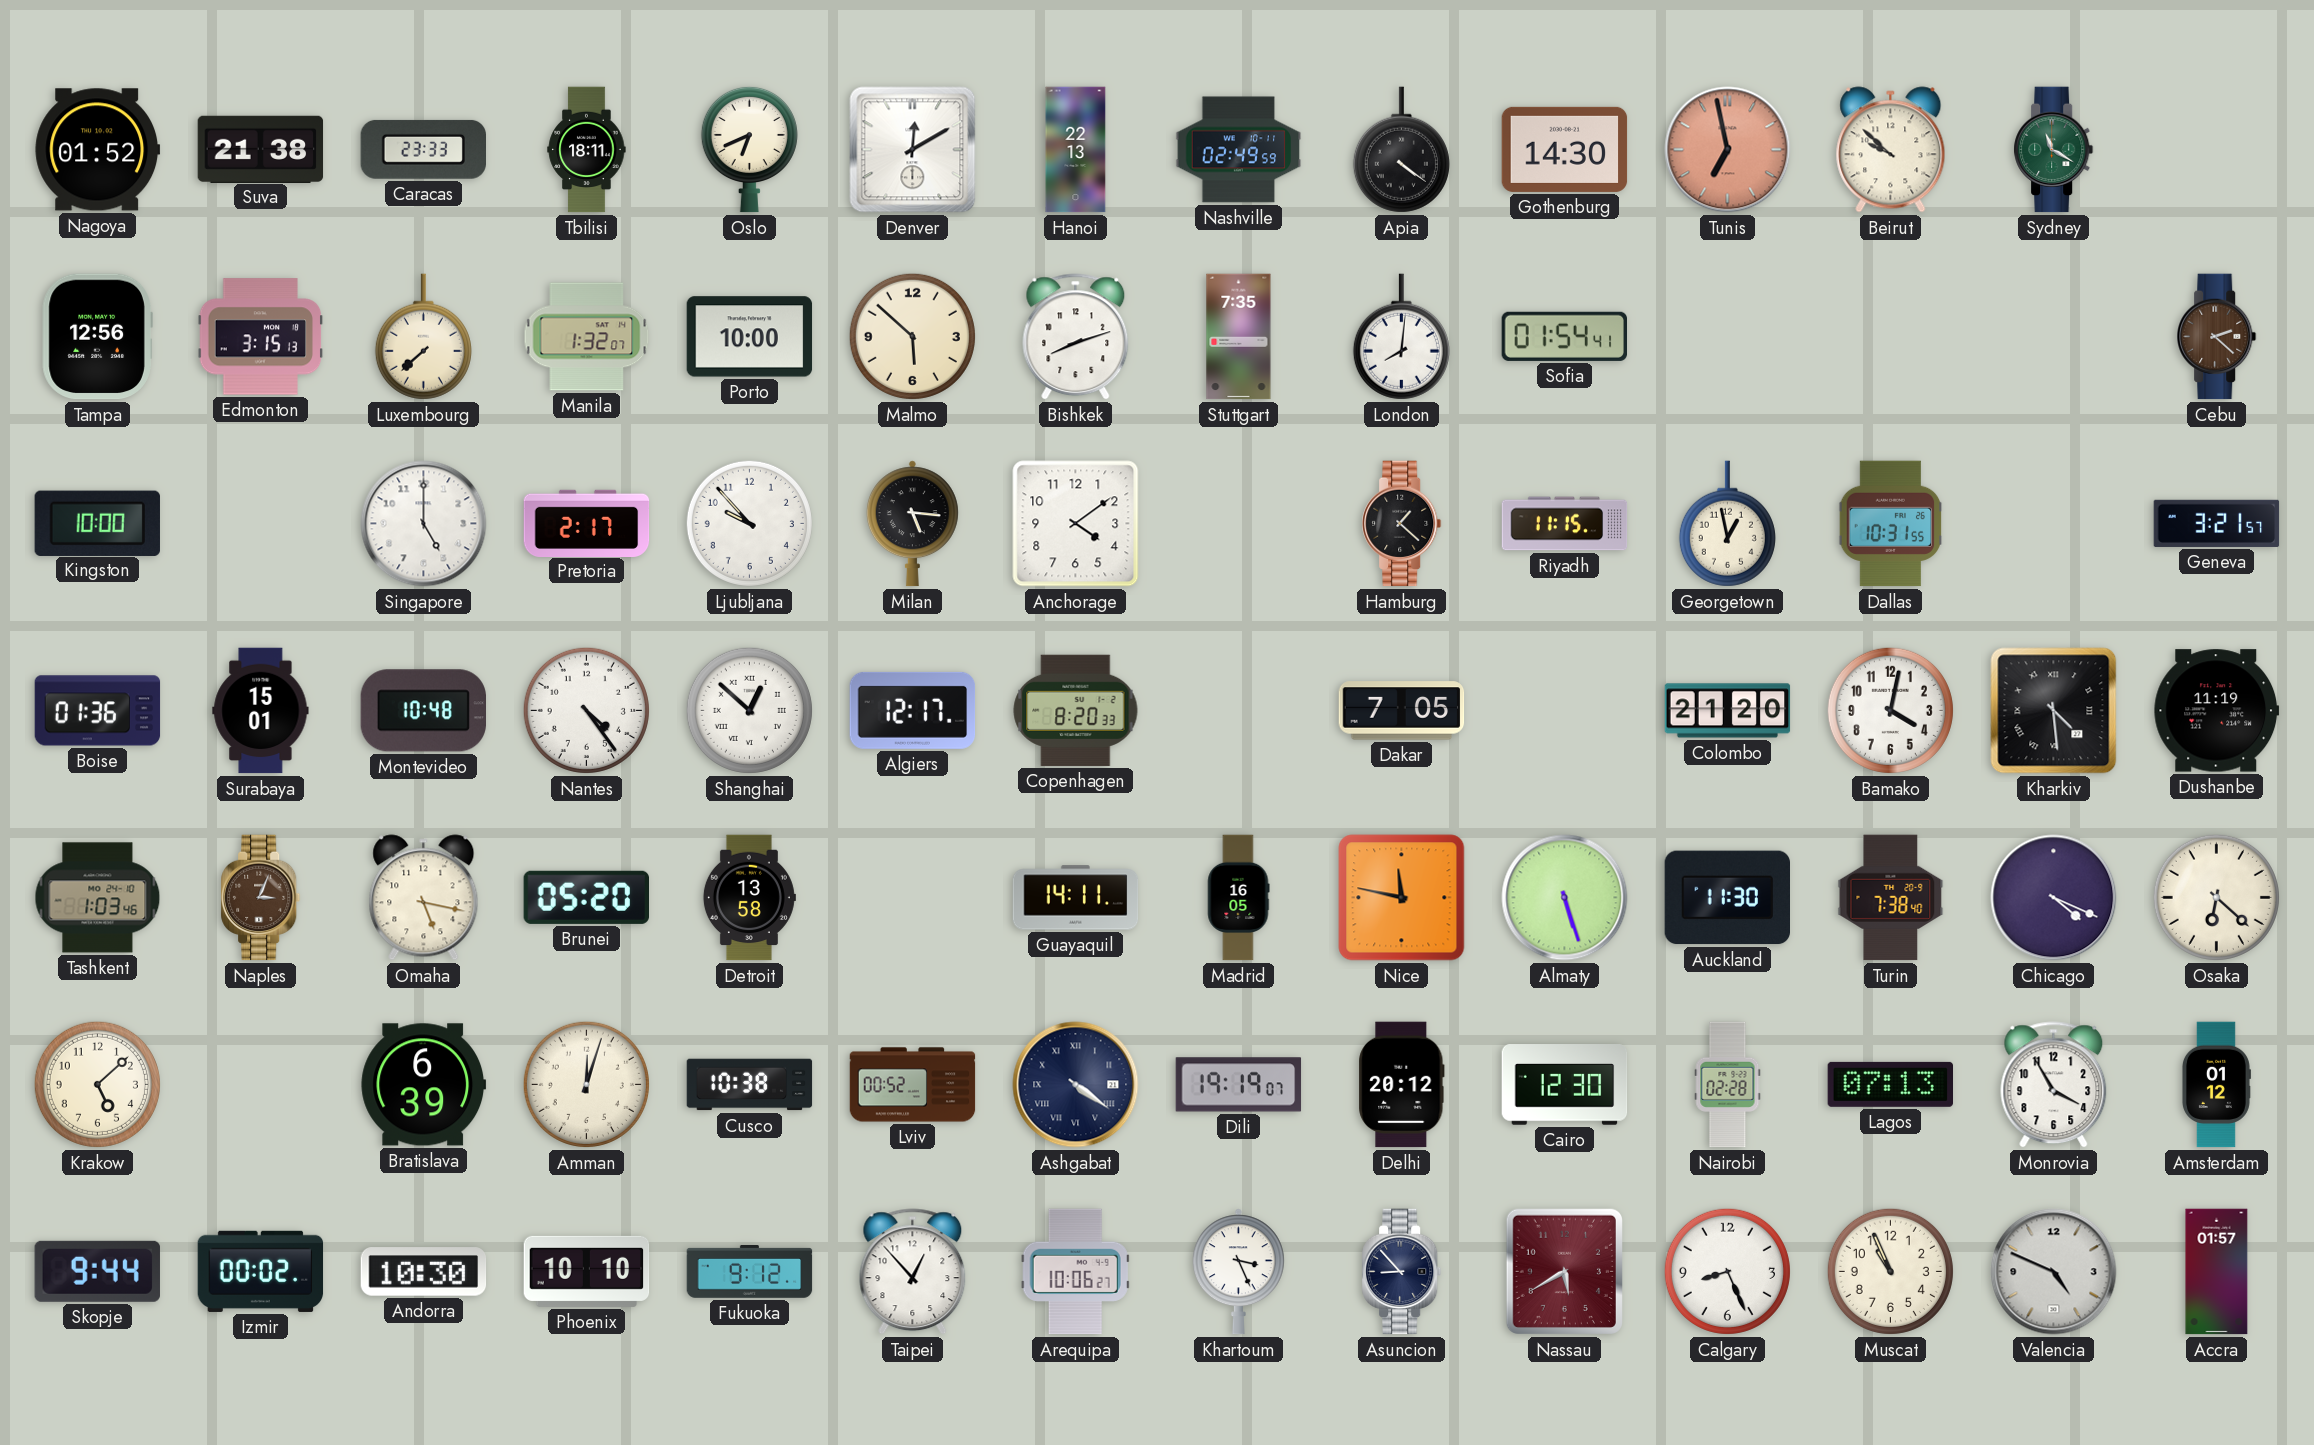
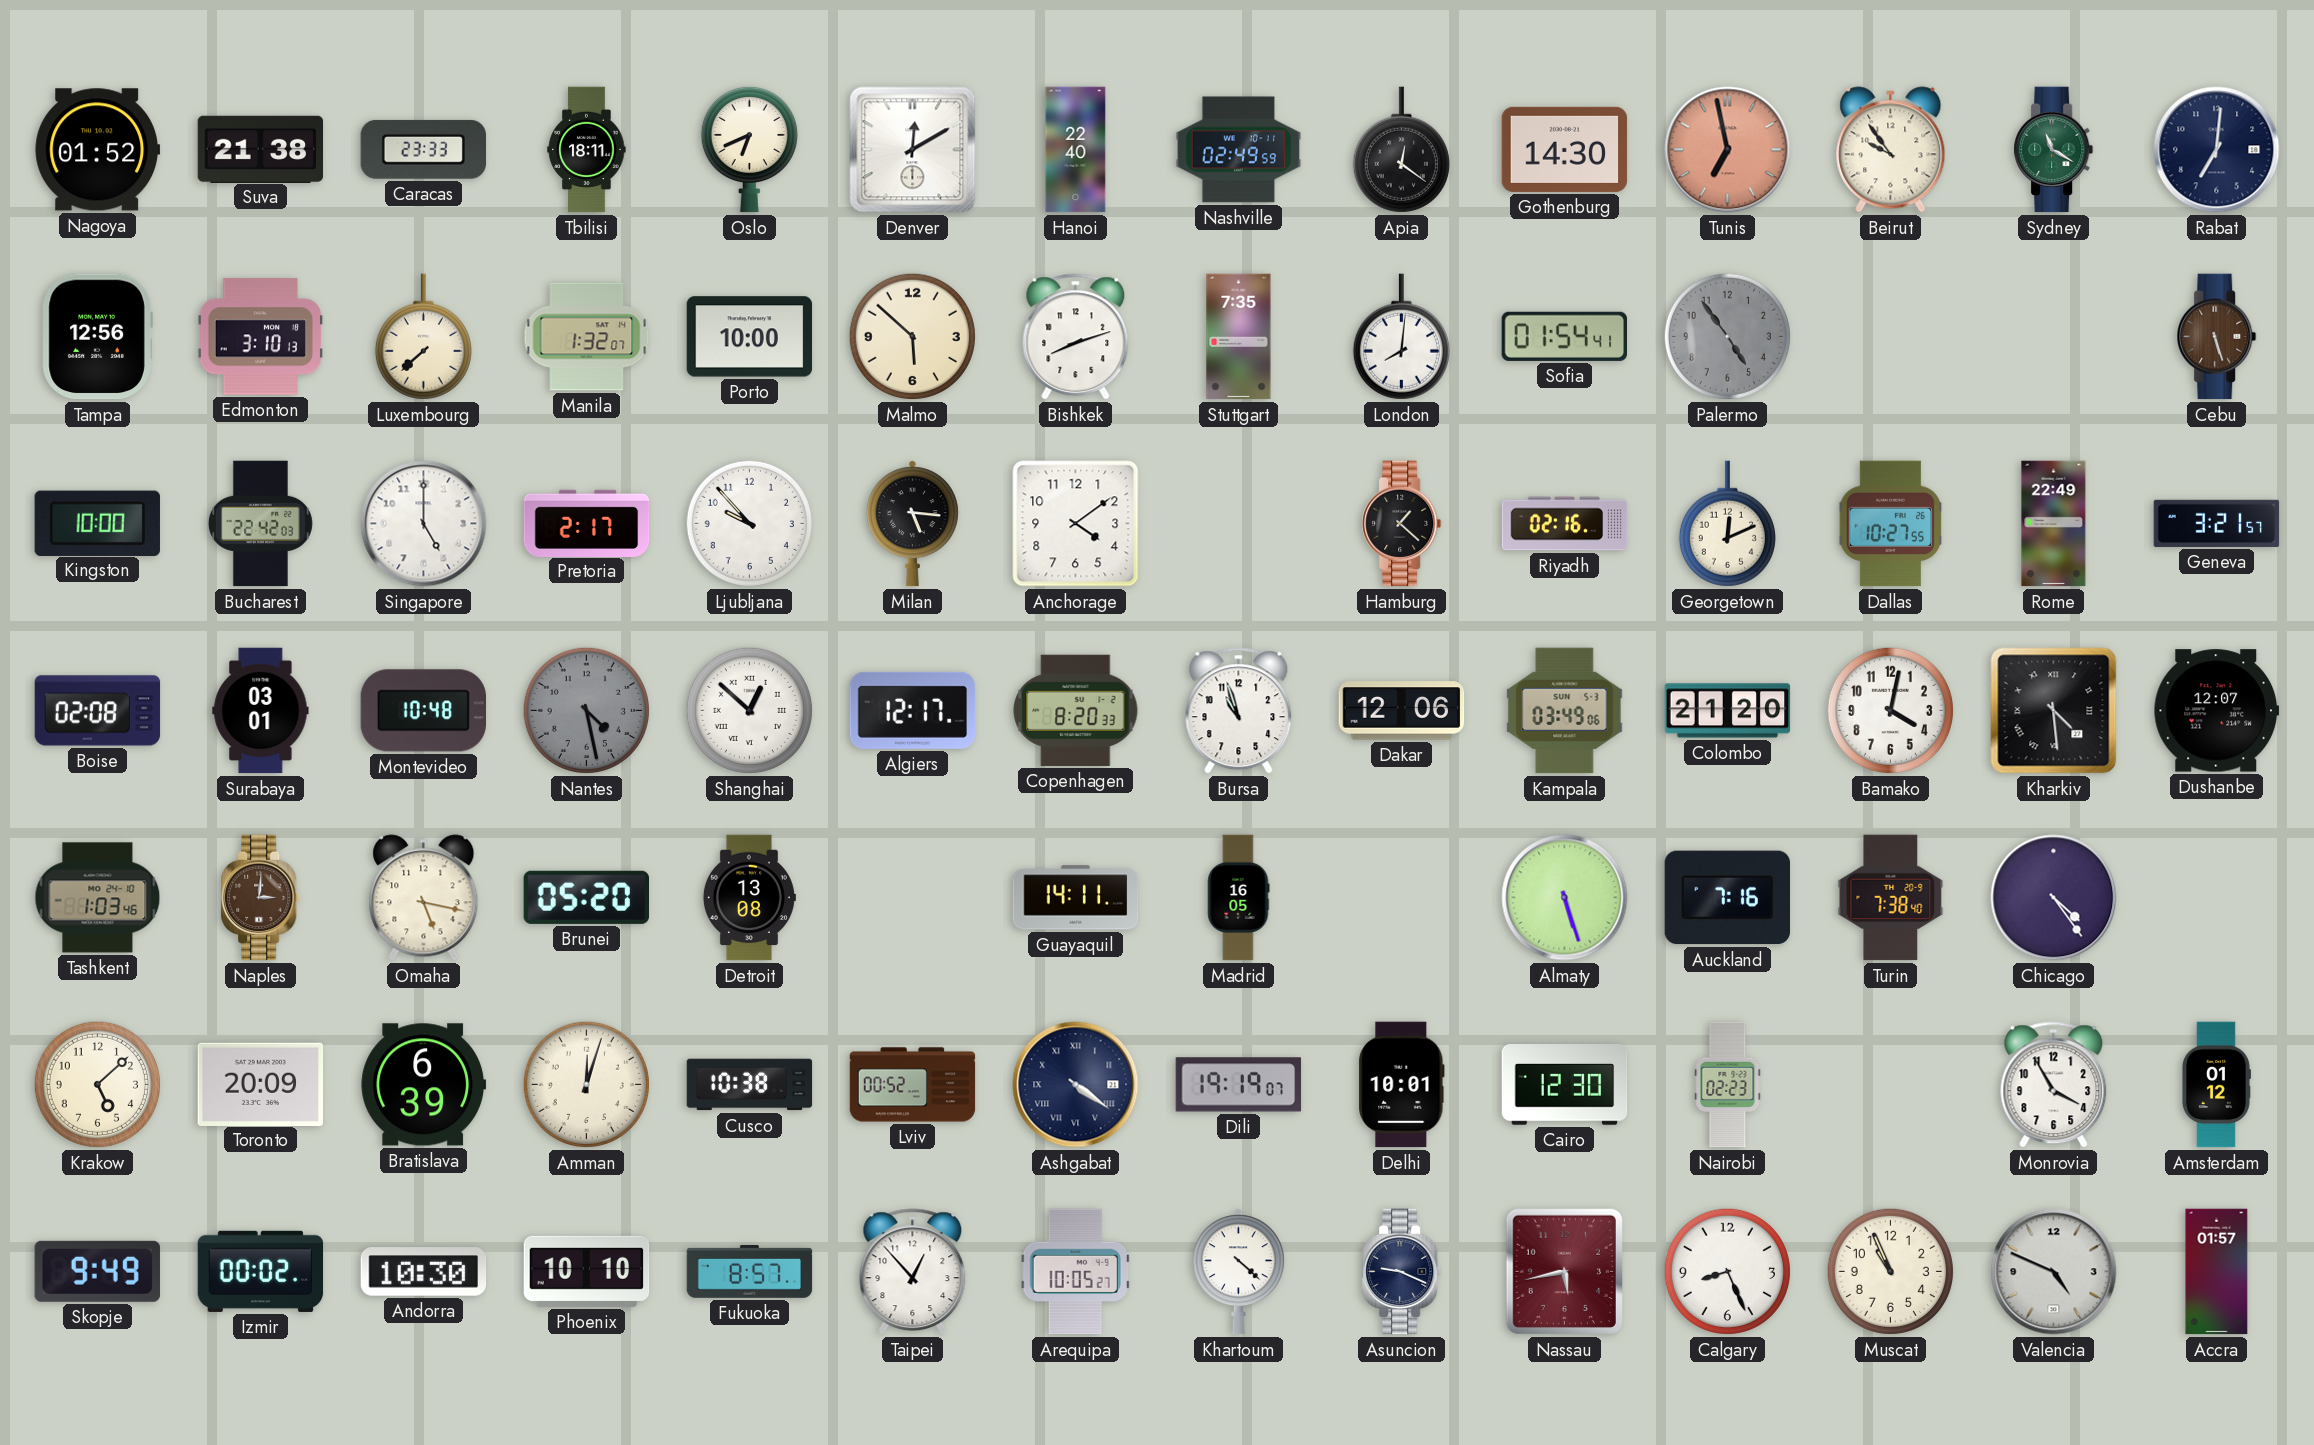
Hanoi: 22:13 -> 22:40 (1076, 150)
Apia: 4:21 -> 12:21 (1401, 150)
Beirut: 9:52 -> 9:54 (1891, 150)
Rabat: none -> 7:01 (2217, 150)
Edmonton: 3:15 -> 3:10 (261, 337)
Palermo: none -> 4:54 (1727, 336)
Cebu: 2:22 -> 5:27 (2217, 337)
Bucharest: none -> 22:42 (260, 524)
Riyadh: 11:15 -> 02:16 (1565, 524)
Georgetown: 12:58 -> 12:11 (1727, 524)
Dallas: 10:31 -> 10:27 (1891, 524)
Rome: none -> 22:49 (2054, 524)
Boise: 01:36 -> 02:08 (98, 711)
Surabaya: 15:01 -> 03:01 (261, 711)
Nantes: 4:24 -> 4:28 (586, 710)
Nantes dial: white -> grey (586, 710)
Bursa: none -> 10:57 (1239, 711)
Dakar: 7:05 -> 12:06 (1402, 711)
Kampala: none -> 03:49 (1565, 711)
Dushanbe: 11:19 -> 12:07 (2217, 711)
Naples: 3:04 -> 3:01 (261, 898)
Detroit: 13:58 -> 13:08 (749, 898)
Nice: 11:47 -> none (1402, 898)
Auckland: 11:30 -> 7:16 (1727, 898)
Chicago: 4:19 -> 4:24 (2054, 898)
Osaka: 6:22 -> none (2216, 897)
Toronto: none -> 20:09 (261, 1084)
Delhi: 20:12 -> 10:01 (1402, 1085)
Nairobi: 02:28 -> 02:23 (1728, 1085)
Lagos: 07:13 -> none (1890, 1084)
Skopje: 9:44 -> 9:49 (97, 1271)
Fukuoka: 9:12 -> 8:57 (750, 1272)
Arequipa: 10:06 -> 10:05 (1075, 1272)
Khartoum: 3:26 -> 4:22 (1238, 1272)
Asuncion: 8:53 -> 9:19 (1402, 1272)
Nassau: 5:40 -> 5:43 (1564, 1271)
